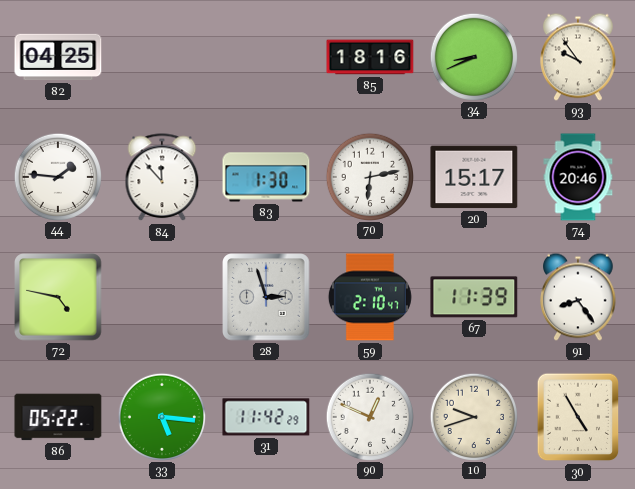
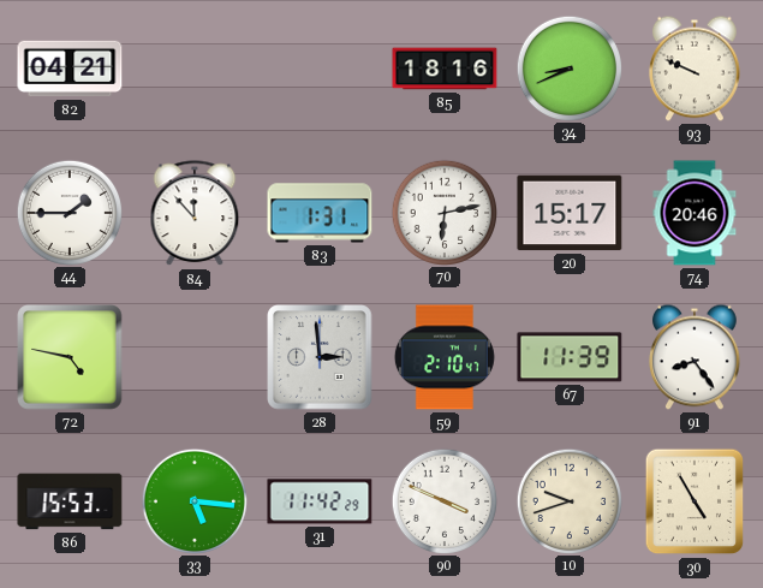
82: 04:25 -> 04:21 (70, 69)
93: 9:54 -> 9:49 (696, 69)
44: 1:46 -> 1:45 (68, 212)
83: 1:30 -> 1:31 (320, 213)
28: 2:57 -> 2:59 (320, 357)
86: 05:22 -> 15:53 (70, 501)
90: 12:49 -> 3:49 (443, 500)
